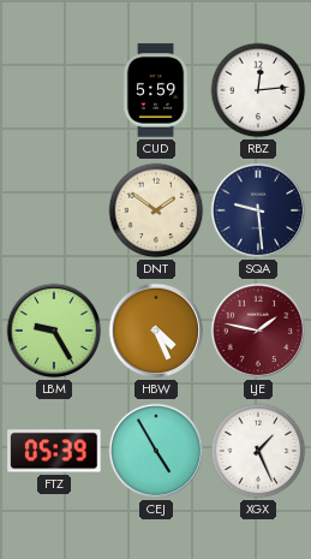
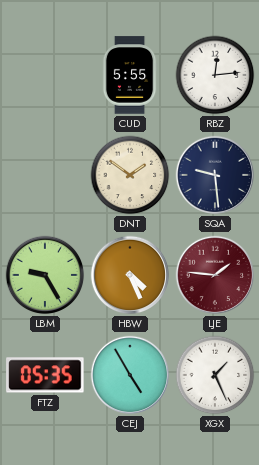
CUD: 5:59 -> 5:55 (130, 75)
LJE: 1:47 -> 1:46 (215, 275)
FTZ: 05:39 -> 05:35 (45, 375)
